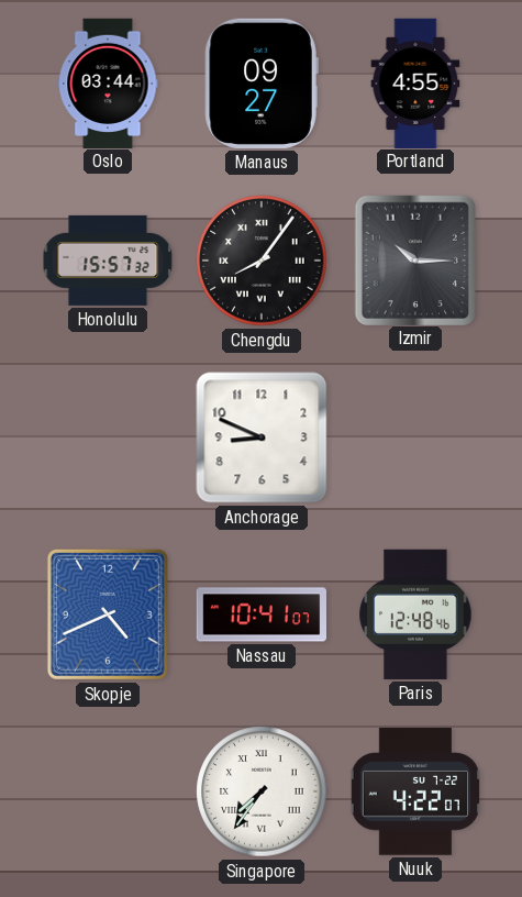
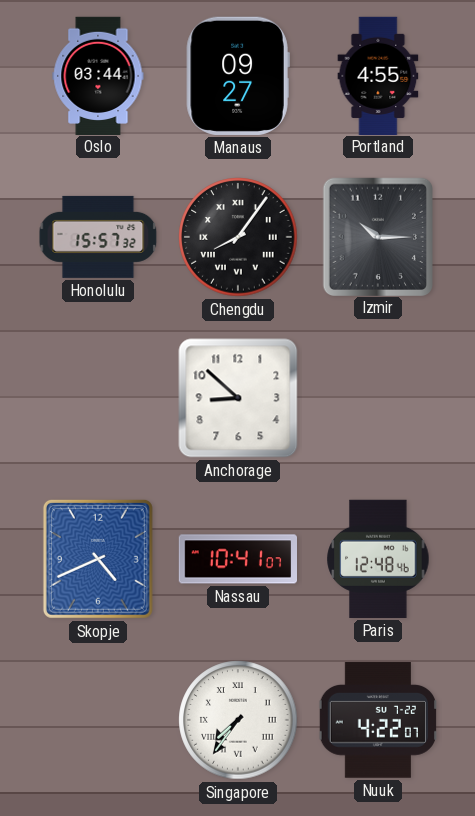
Anchorage: 8:49 -> 8:52 (238, 398)
